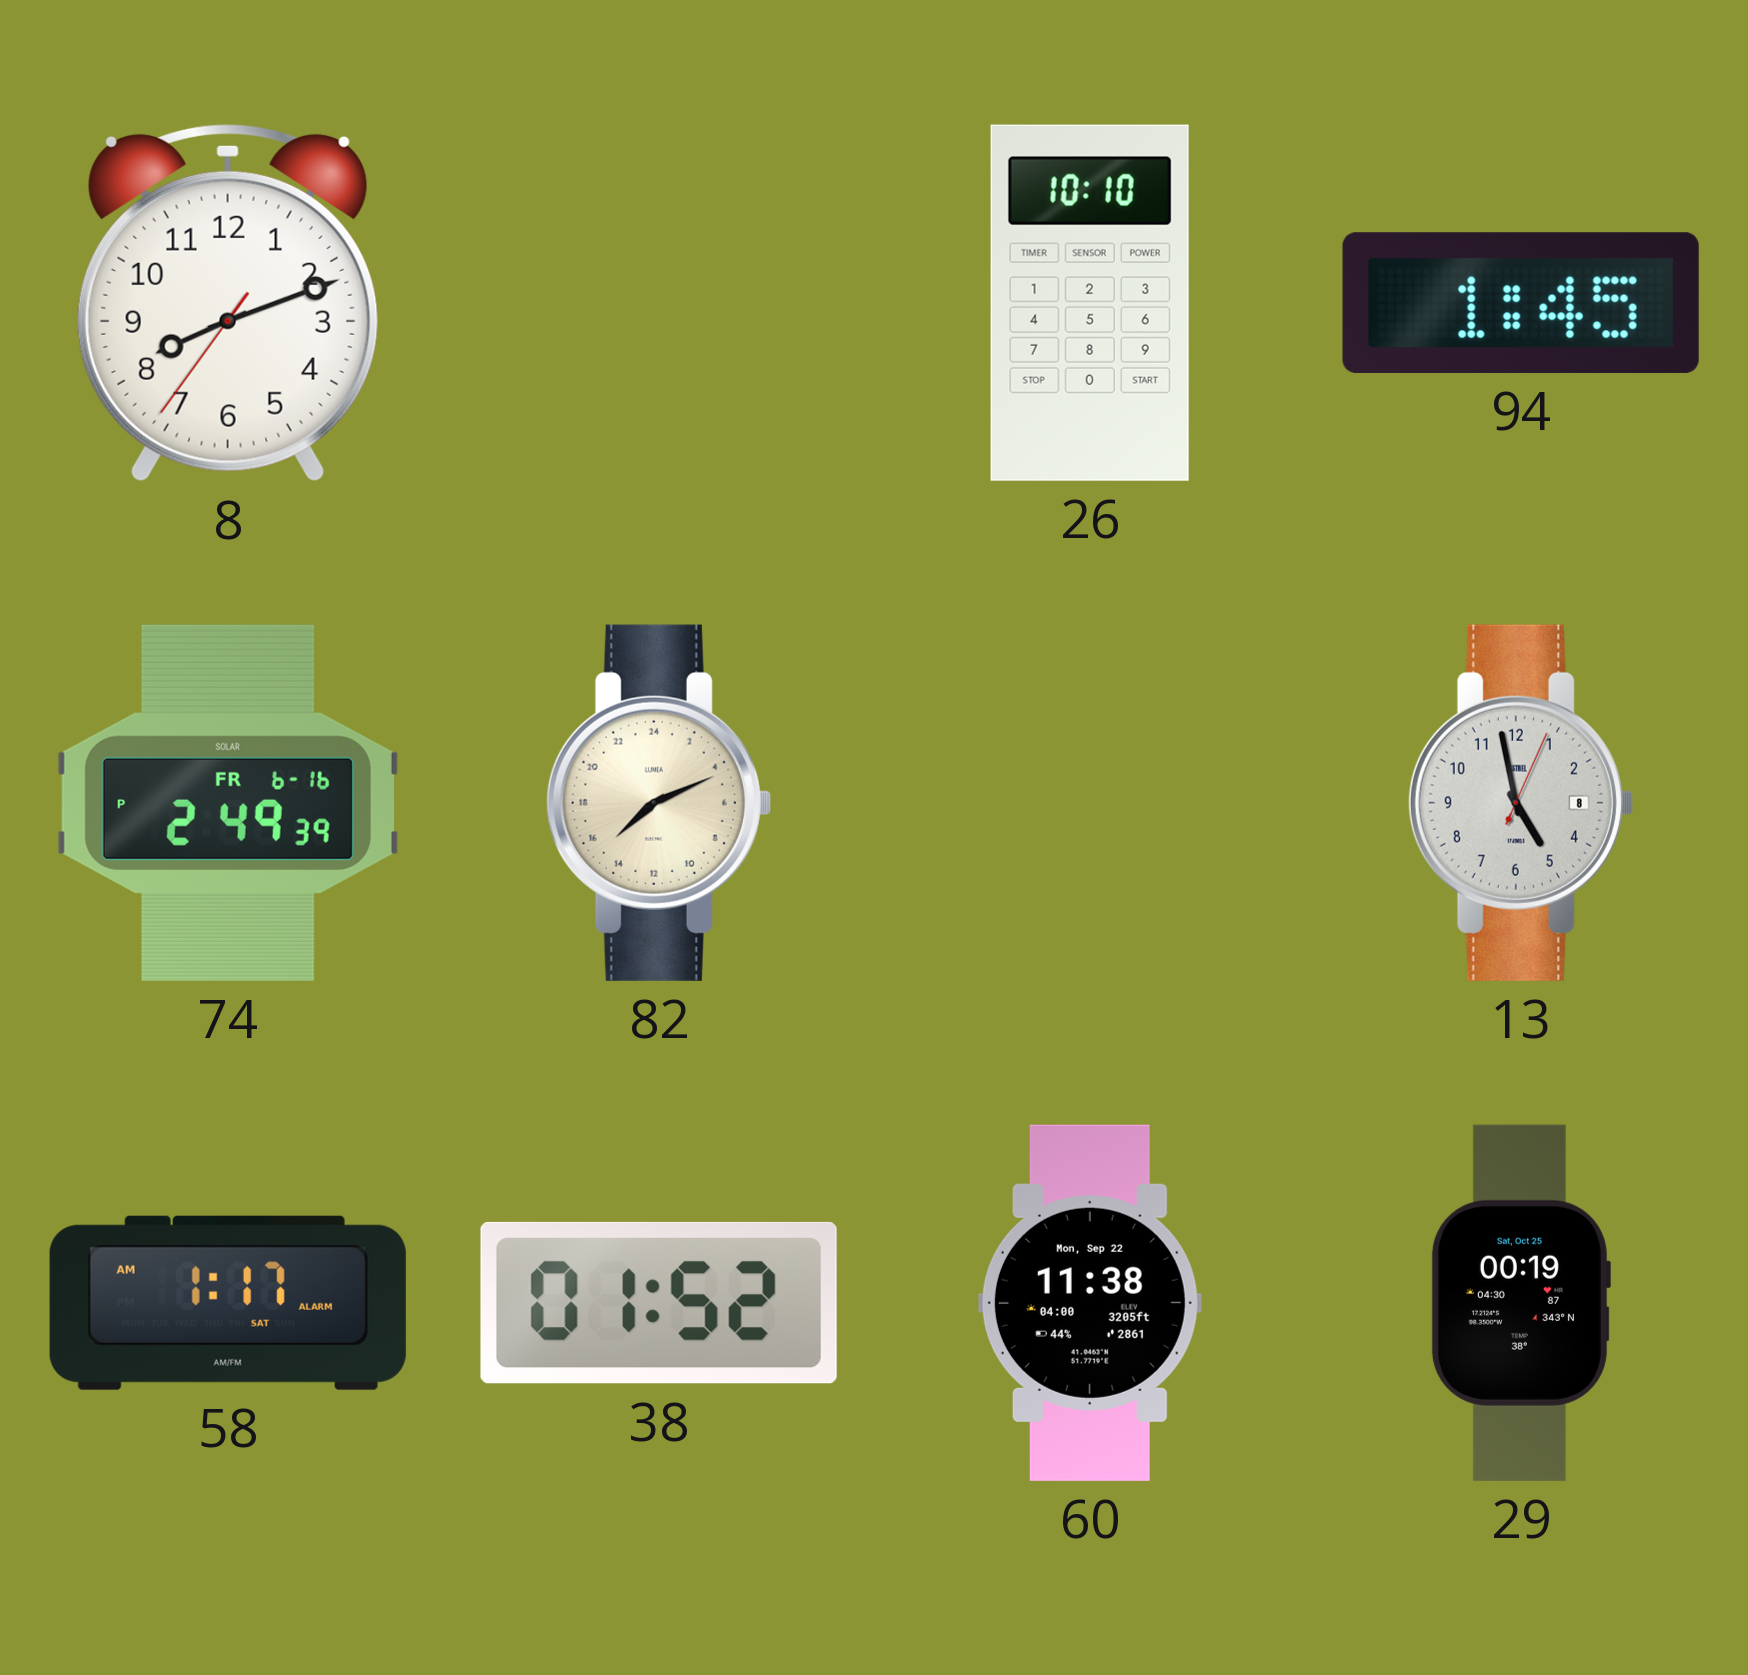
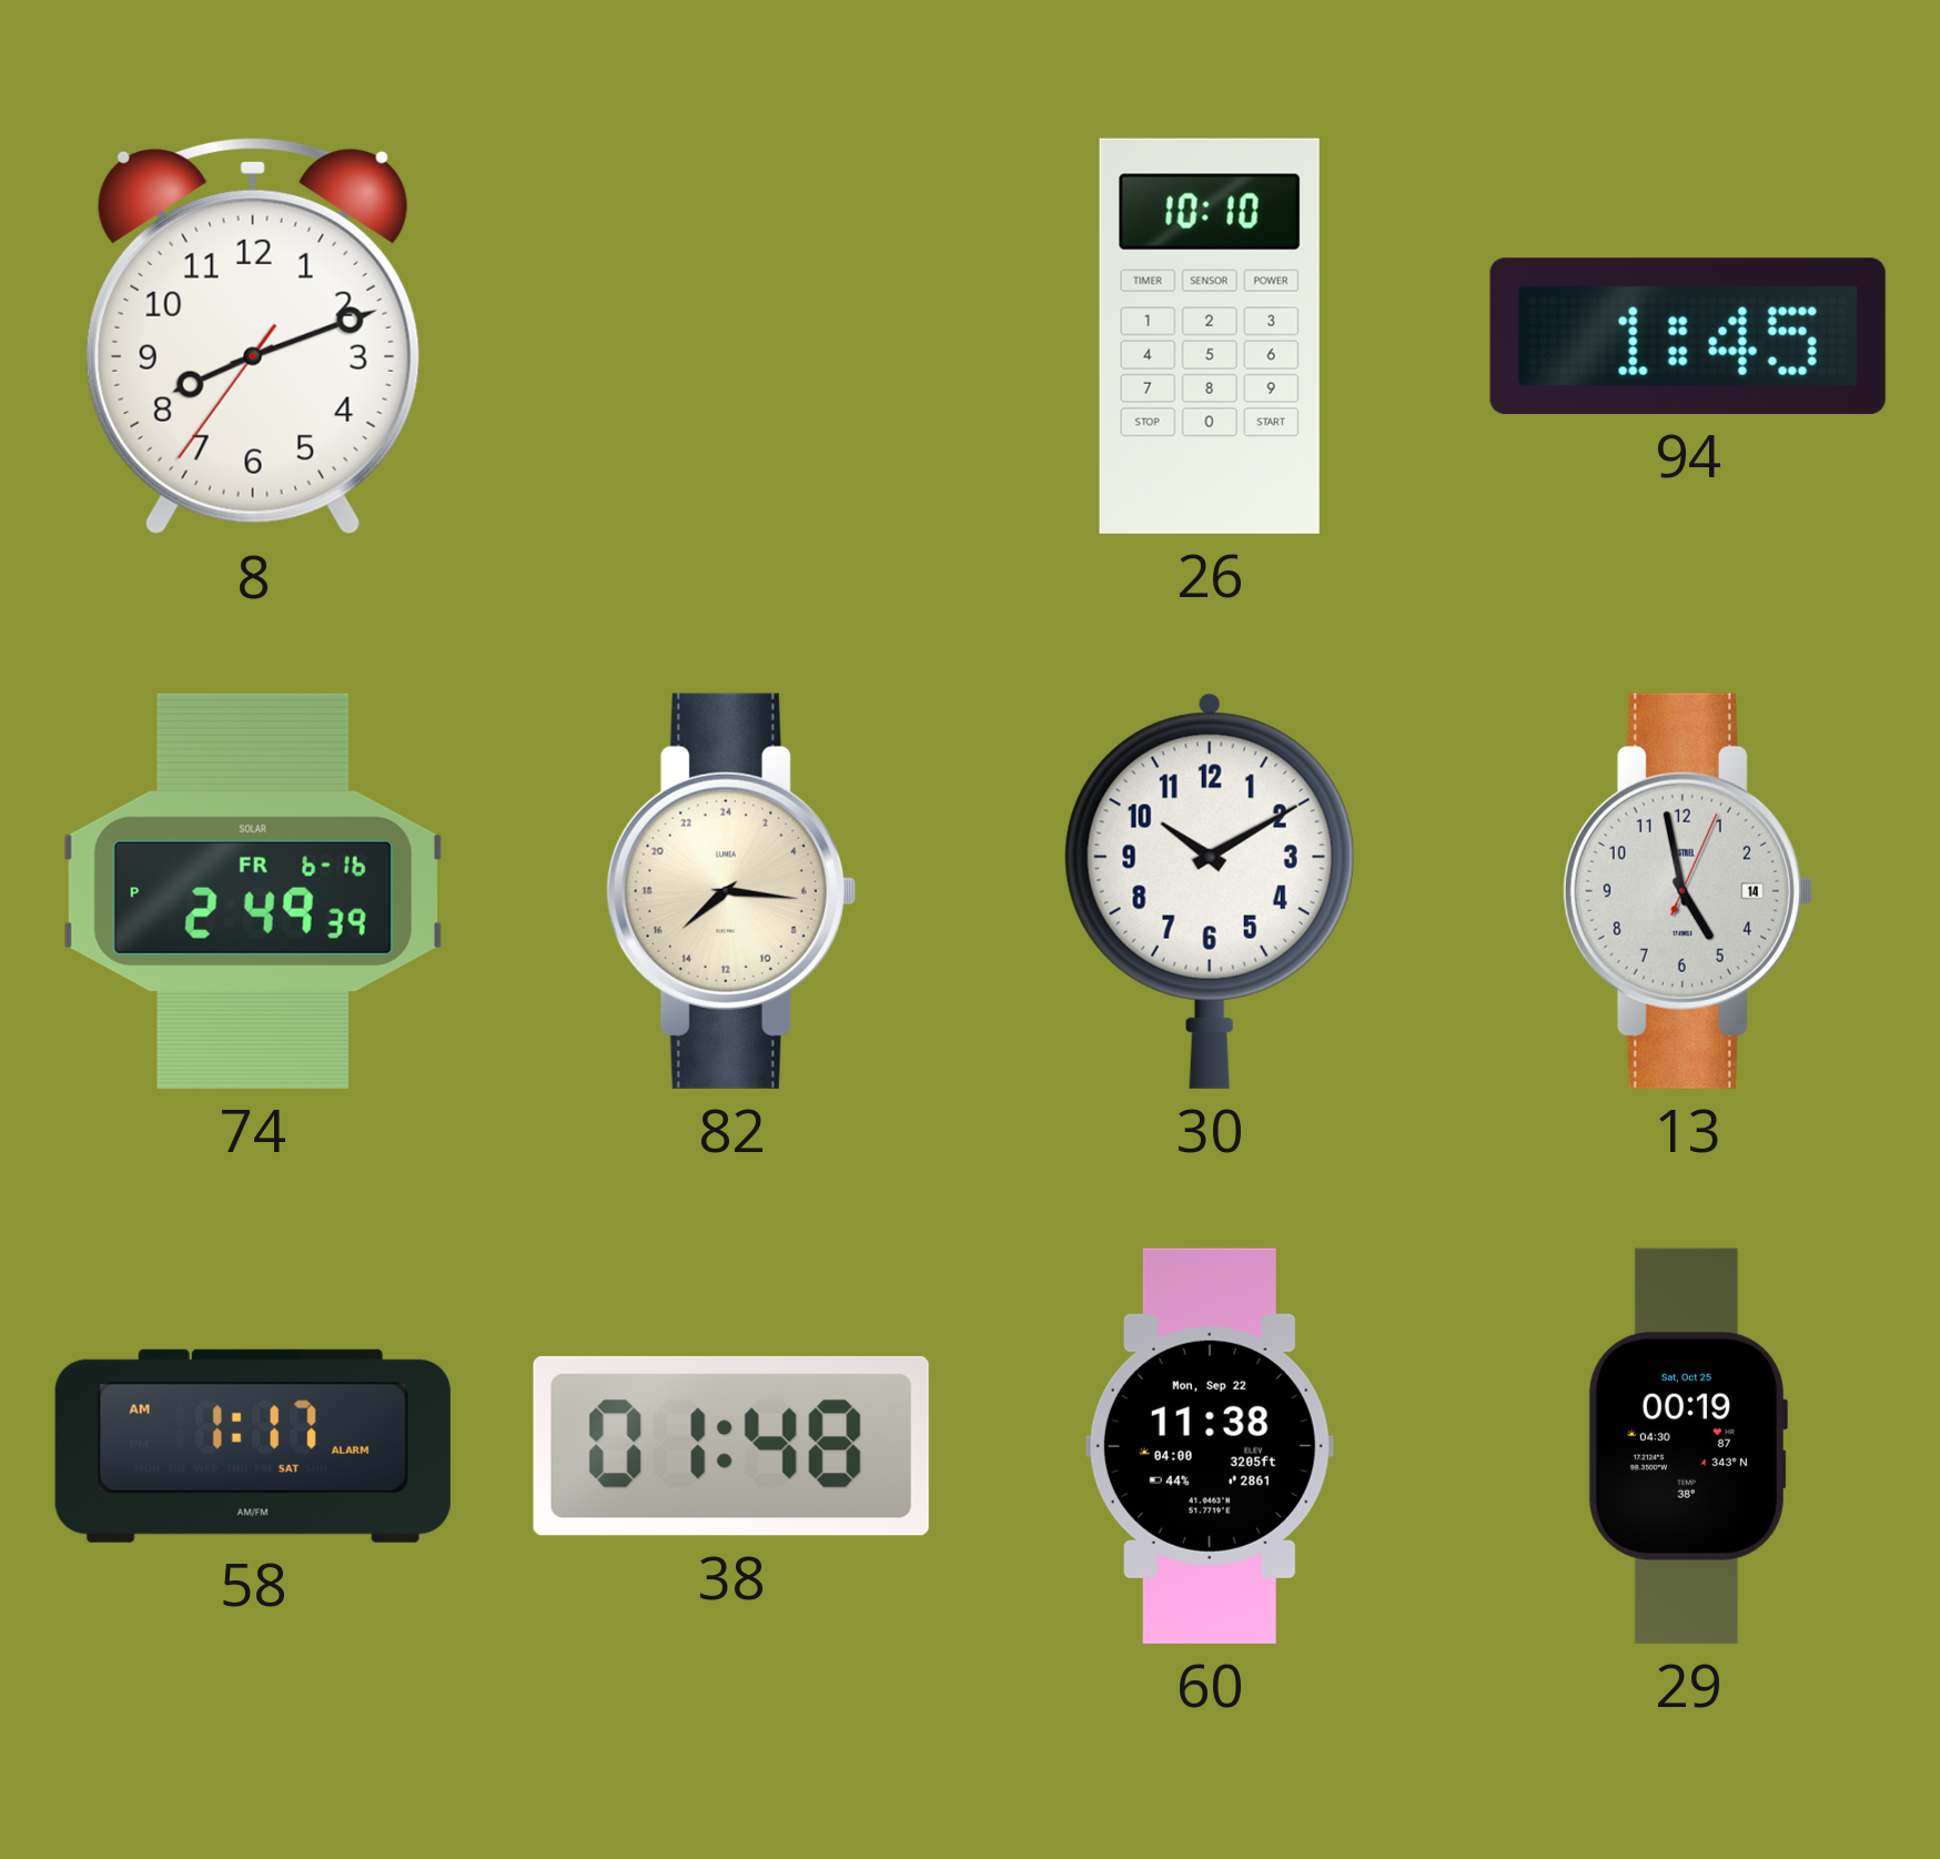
82: 15:11 -> 15:16 (730, 891)
30: none -> 10:10 (1210, 891)
13 date: 8 -> 14 (1687, 891)
38: 01:52 -> 01:48 (731, 1446)
